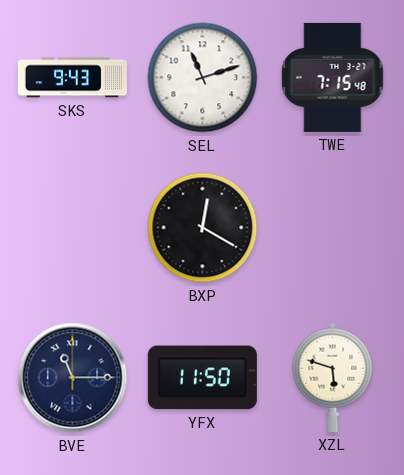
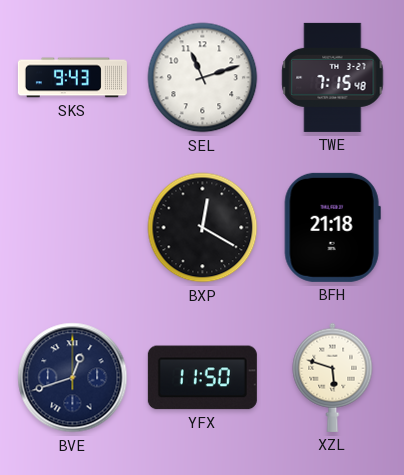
BFH: none -> 21:18 (332, 227)
BVE: 11:15 -> 12:42 (73, 378)
